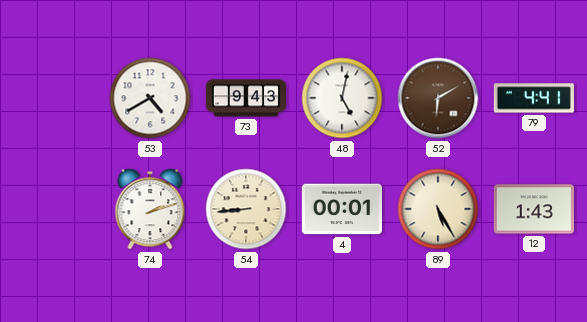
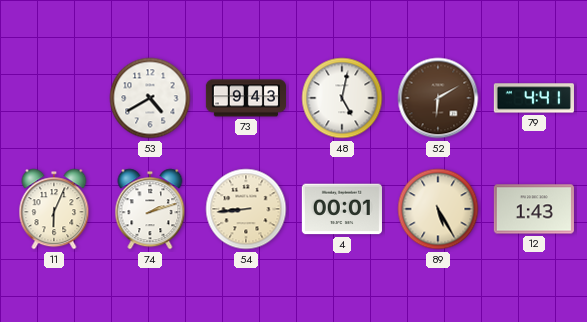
11: none -> 6:04 (54, 209)
